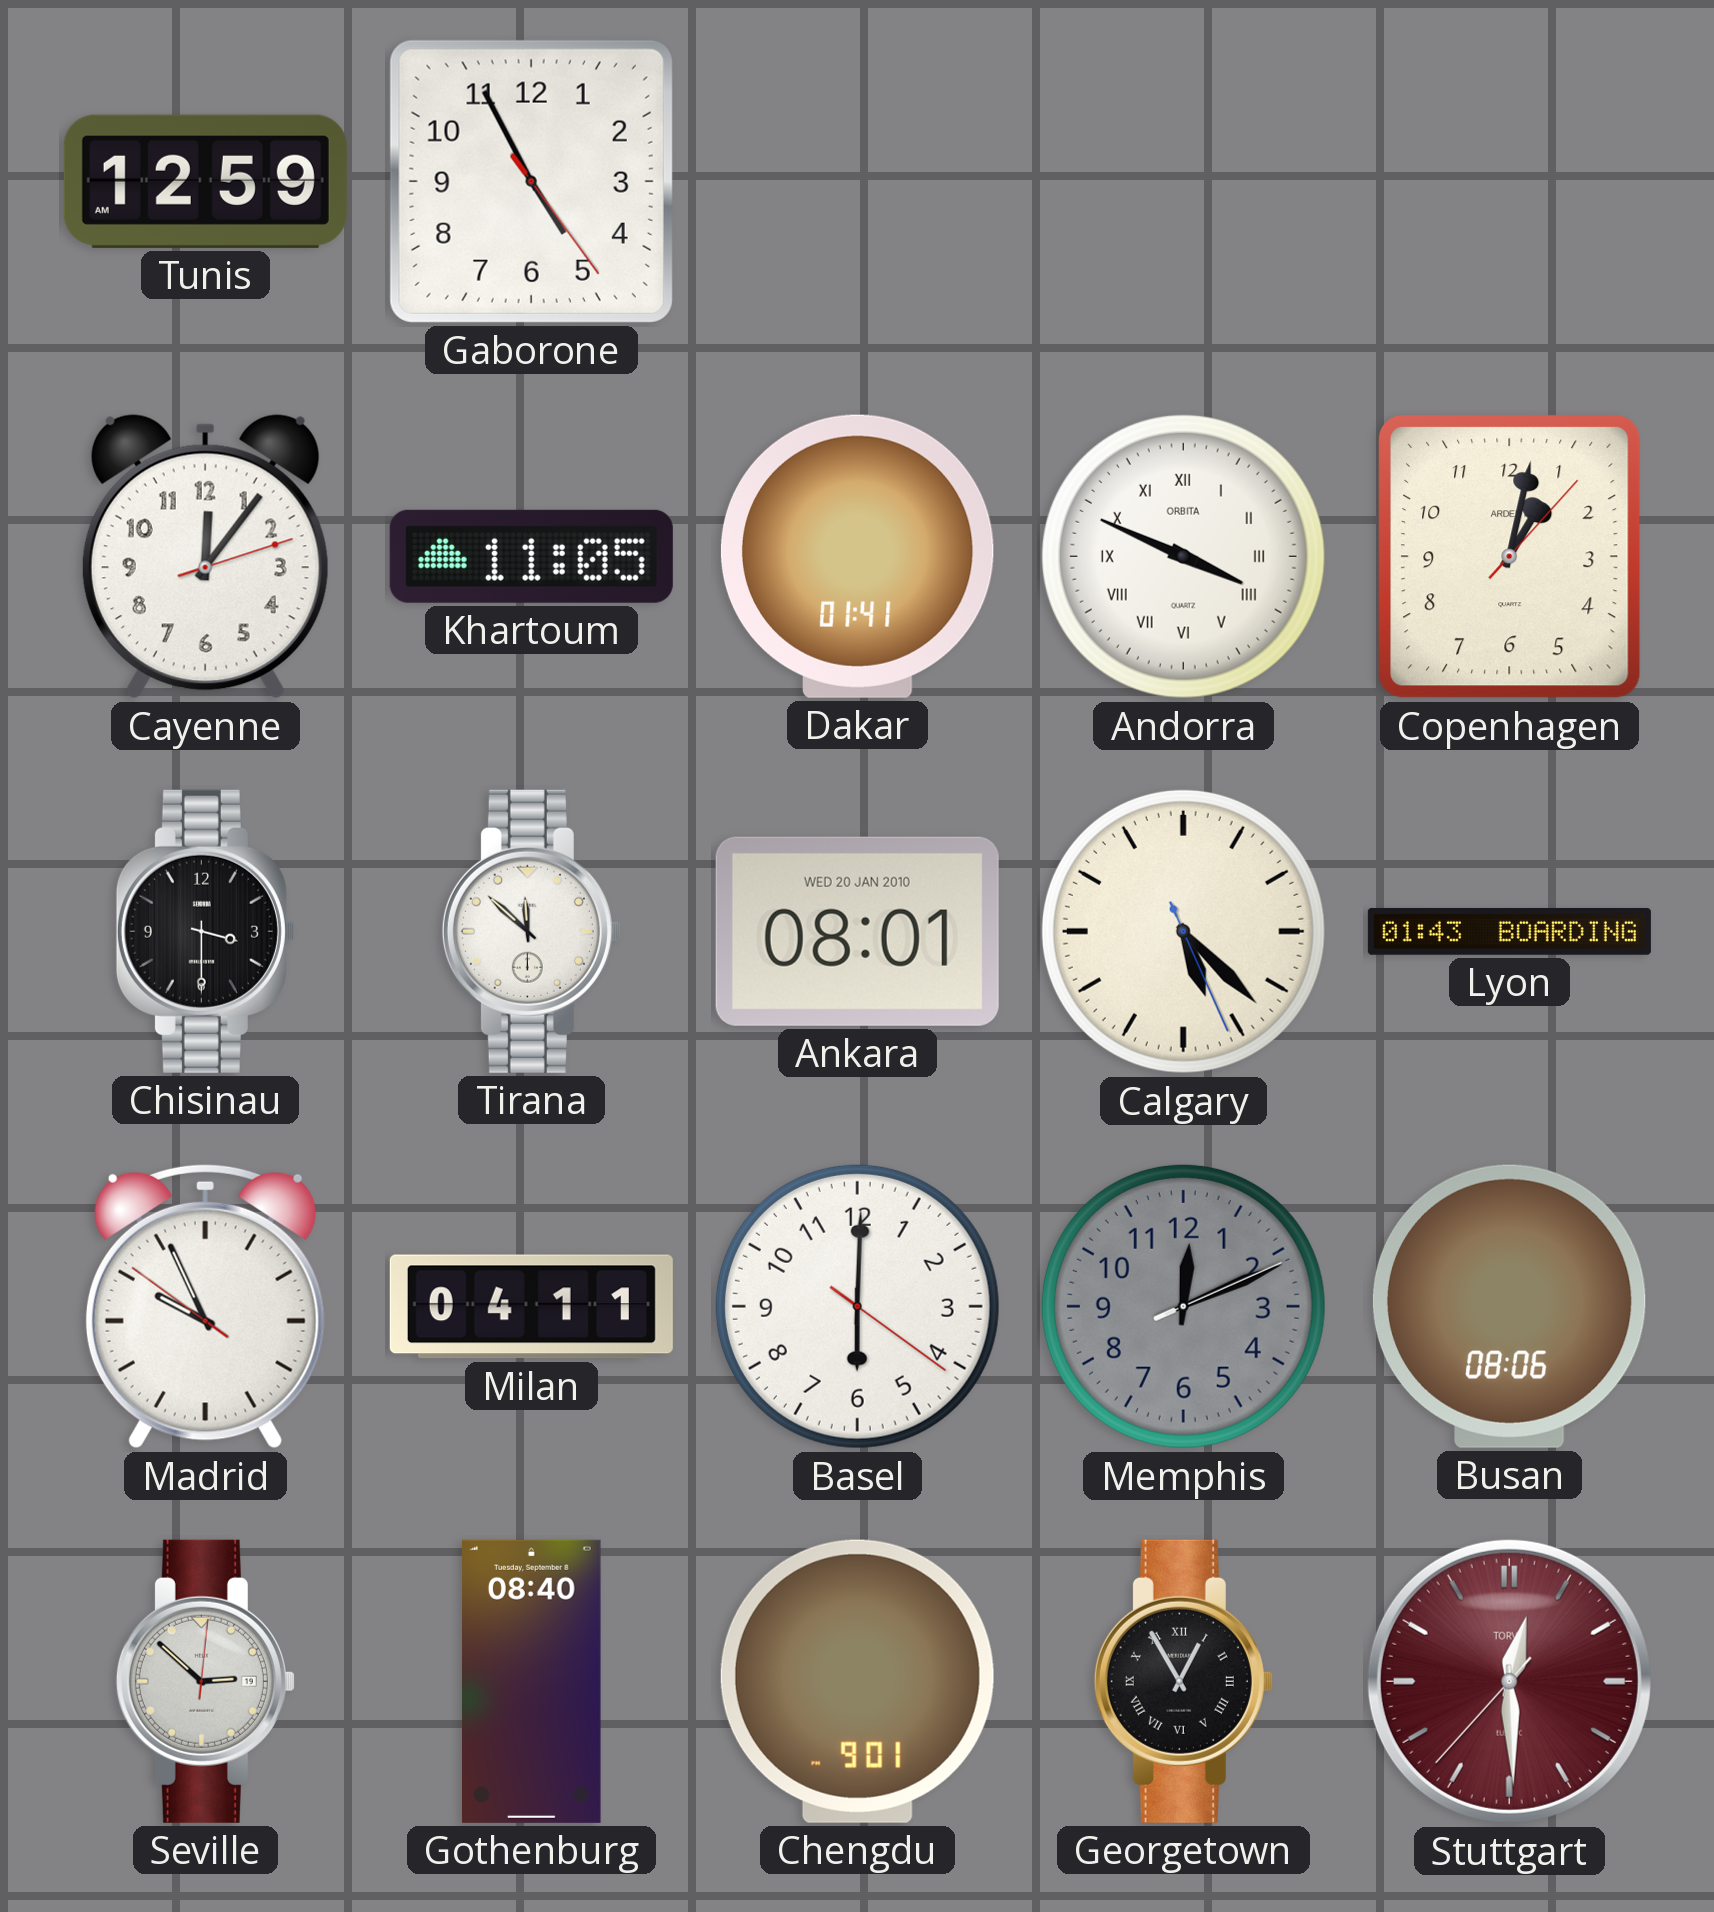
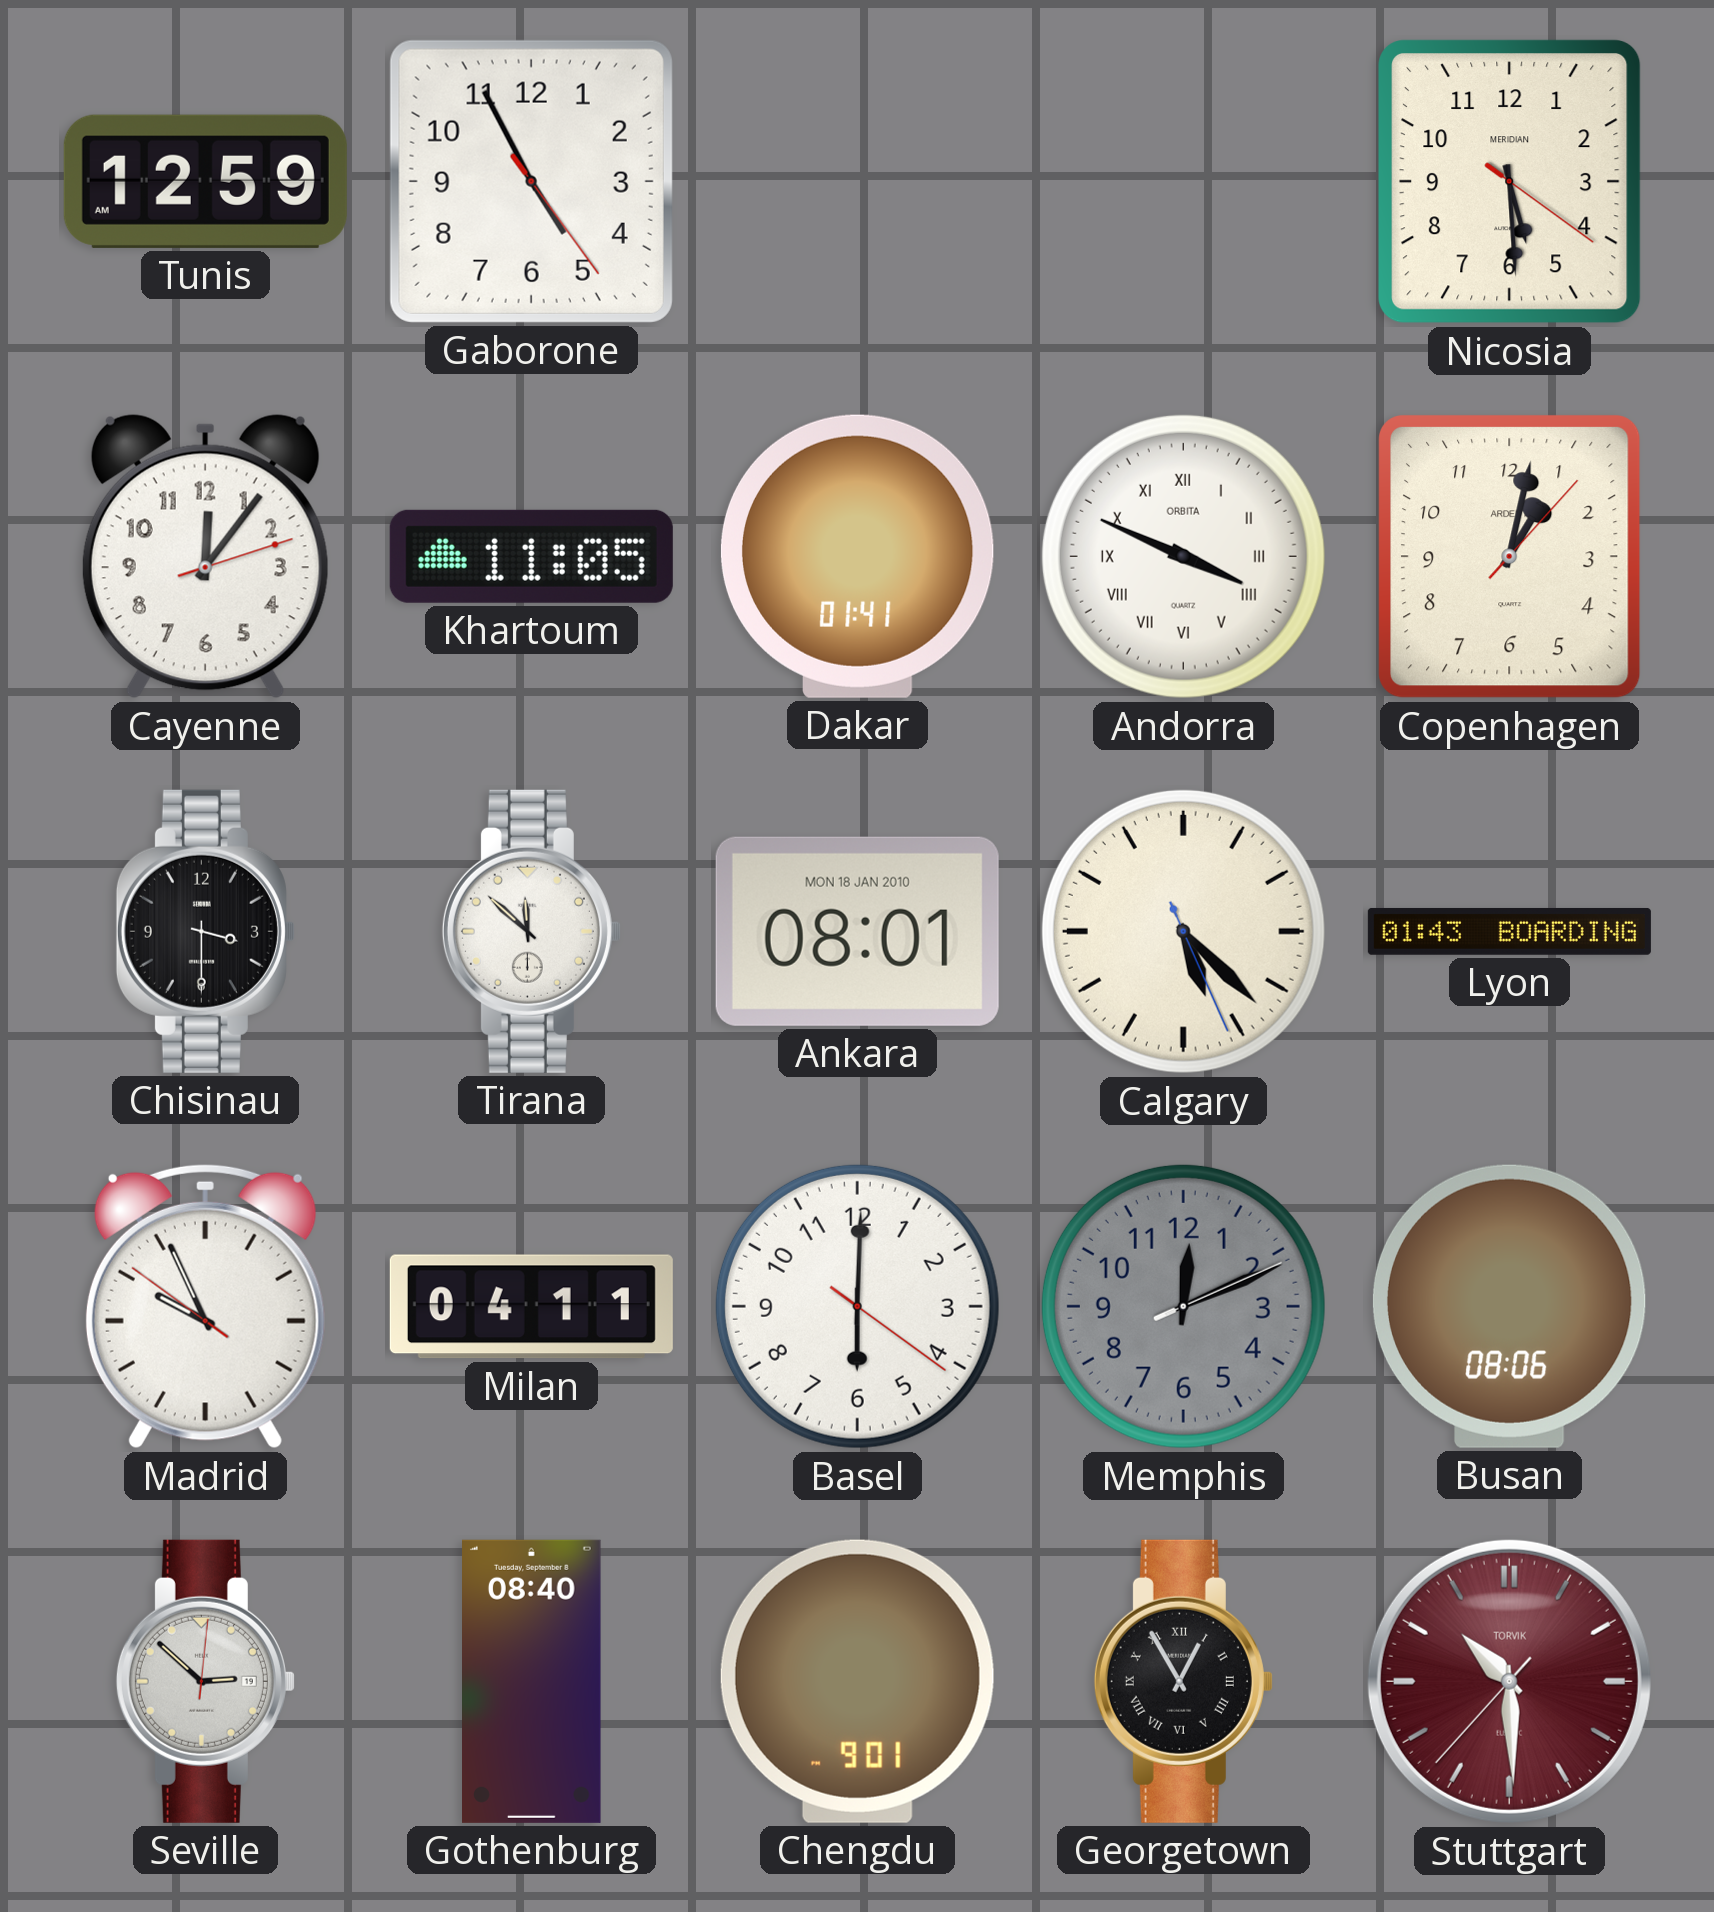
Nicosia: none -> 5:29 (1510, 182)
Ankara date: WED 20 JAN 2010 -> MON 18 JAN 2010 (857, 931)
Stuttgart: 12:29 -> 10:29 (1509, 1681)
